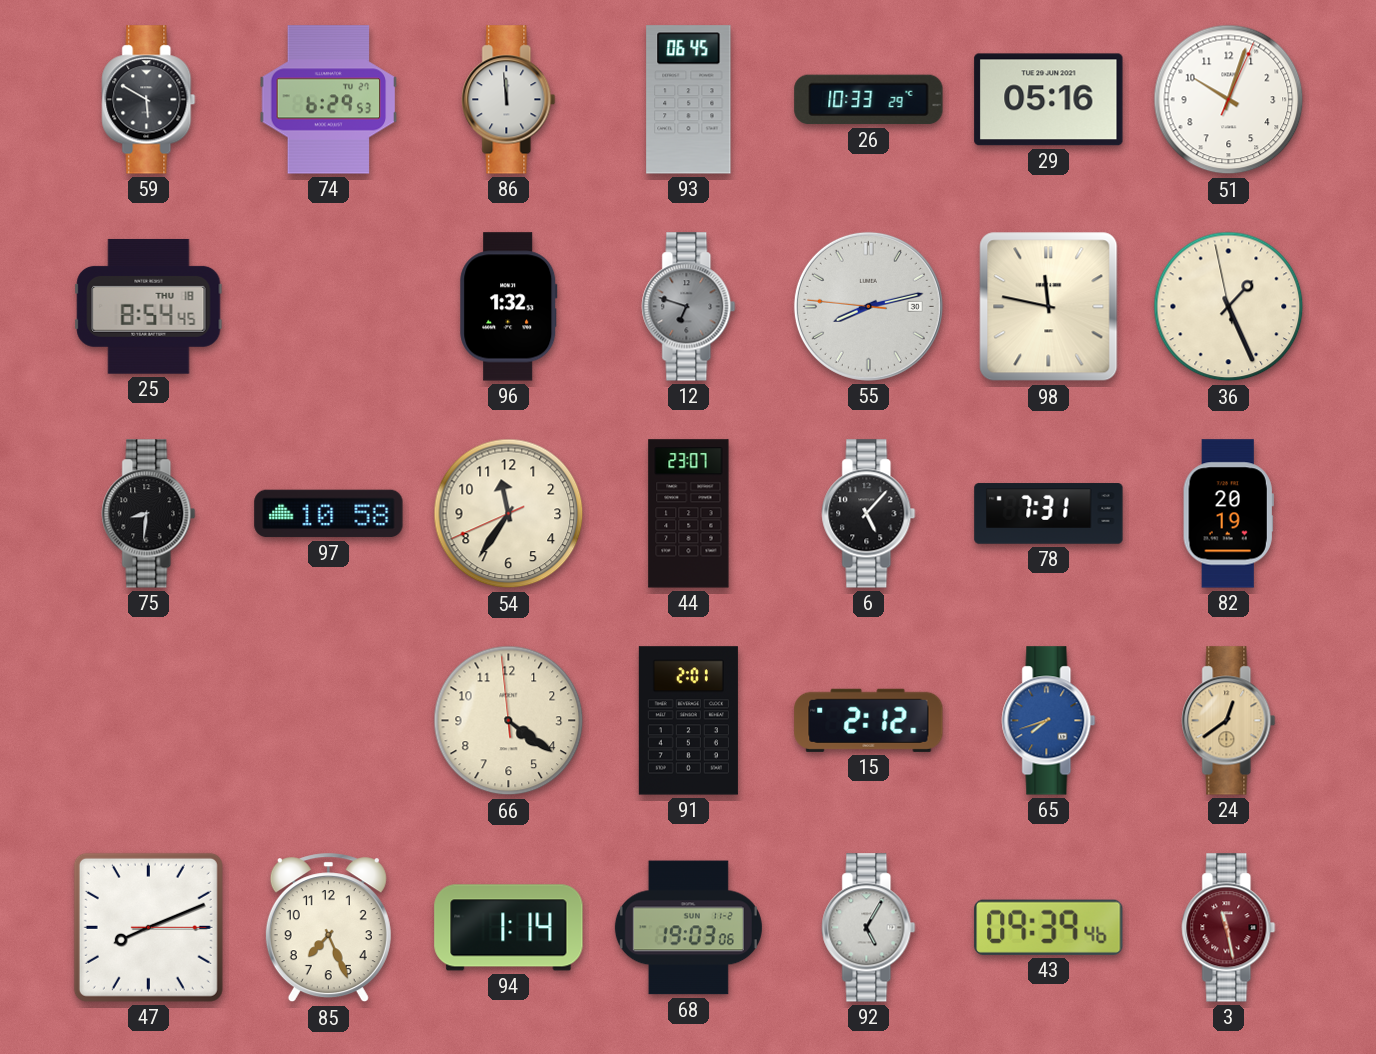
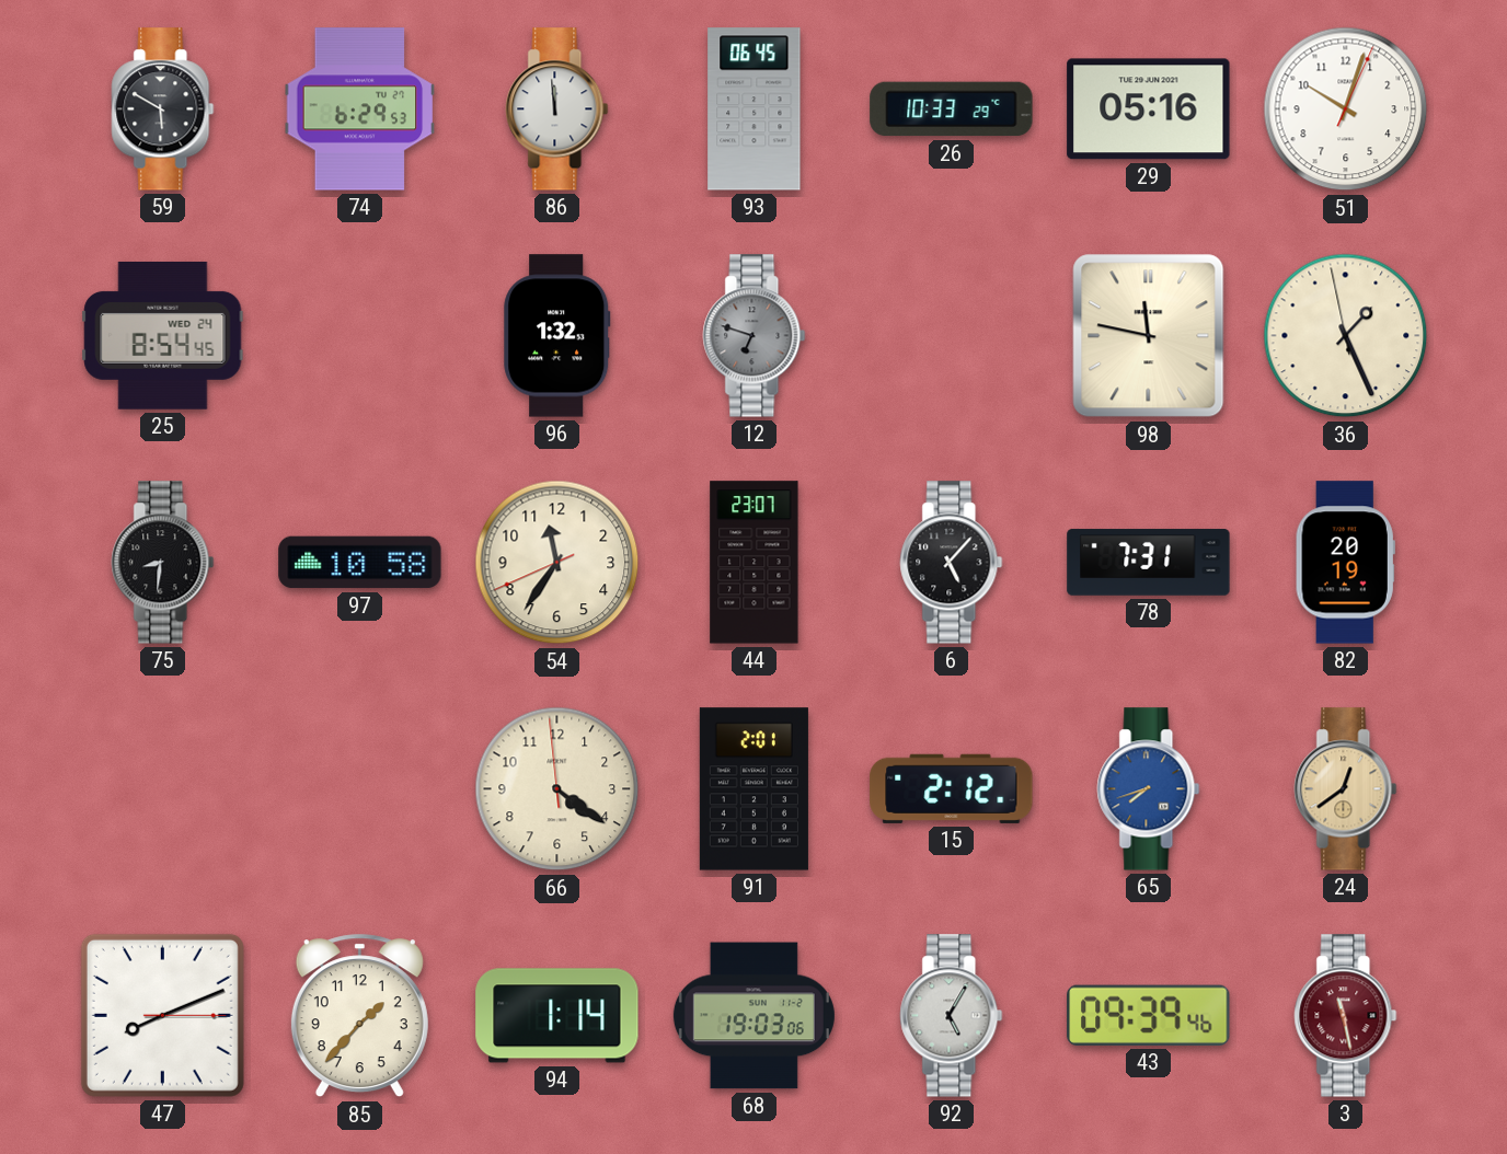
25 date: THU 18 -> WED 24 (163, 335)
55: 8:12 -> none (868, 306)
85: 7:26 -> 1:37 (359, 1016)
